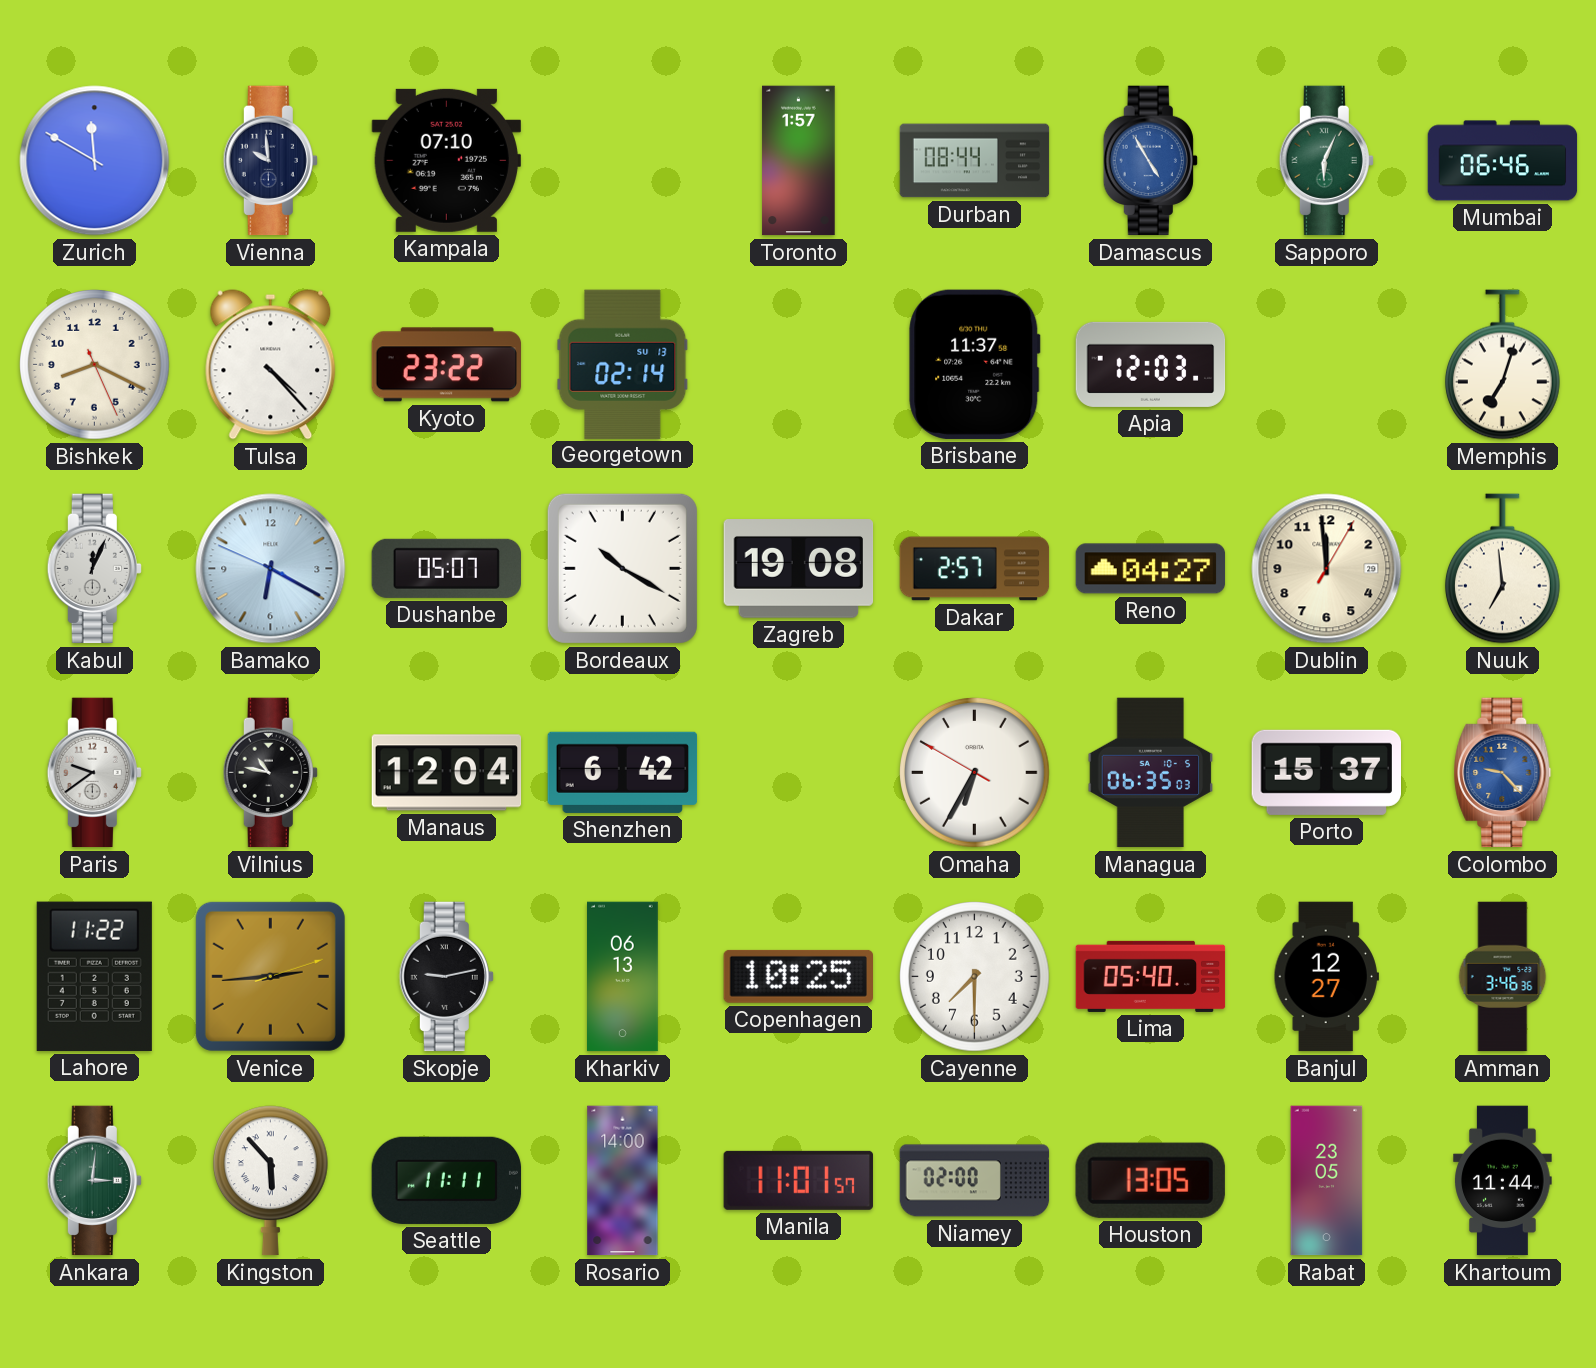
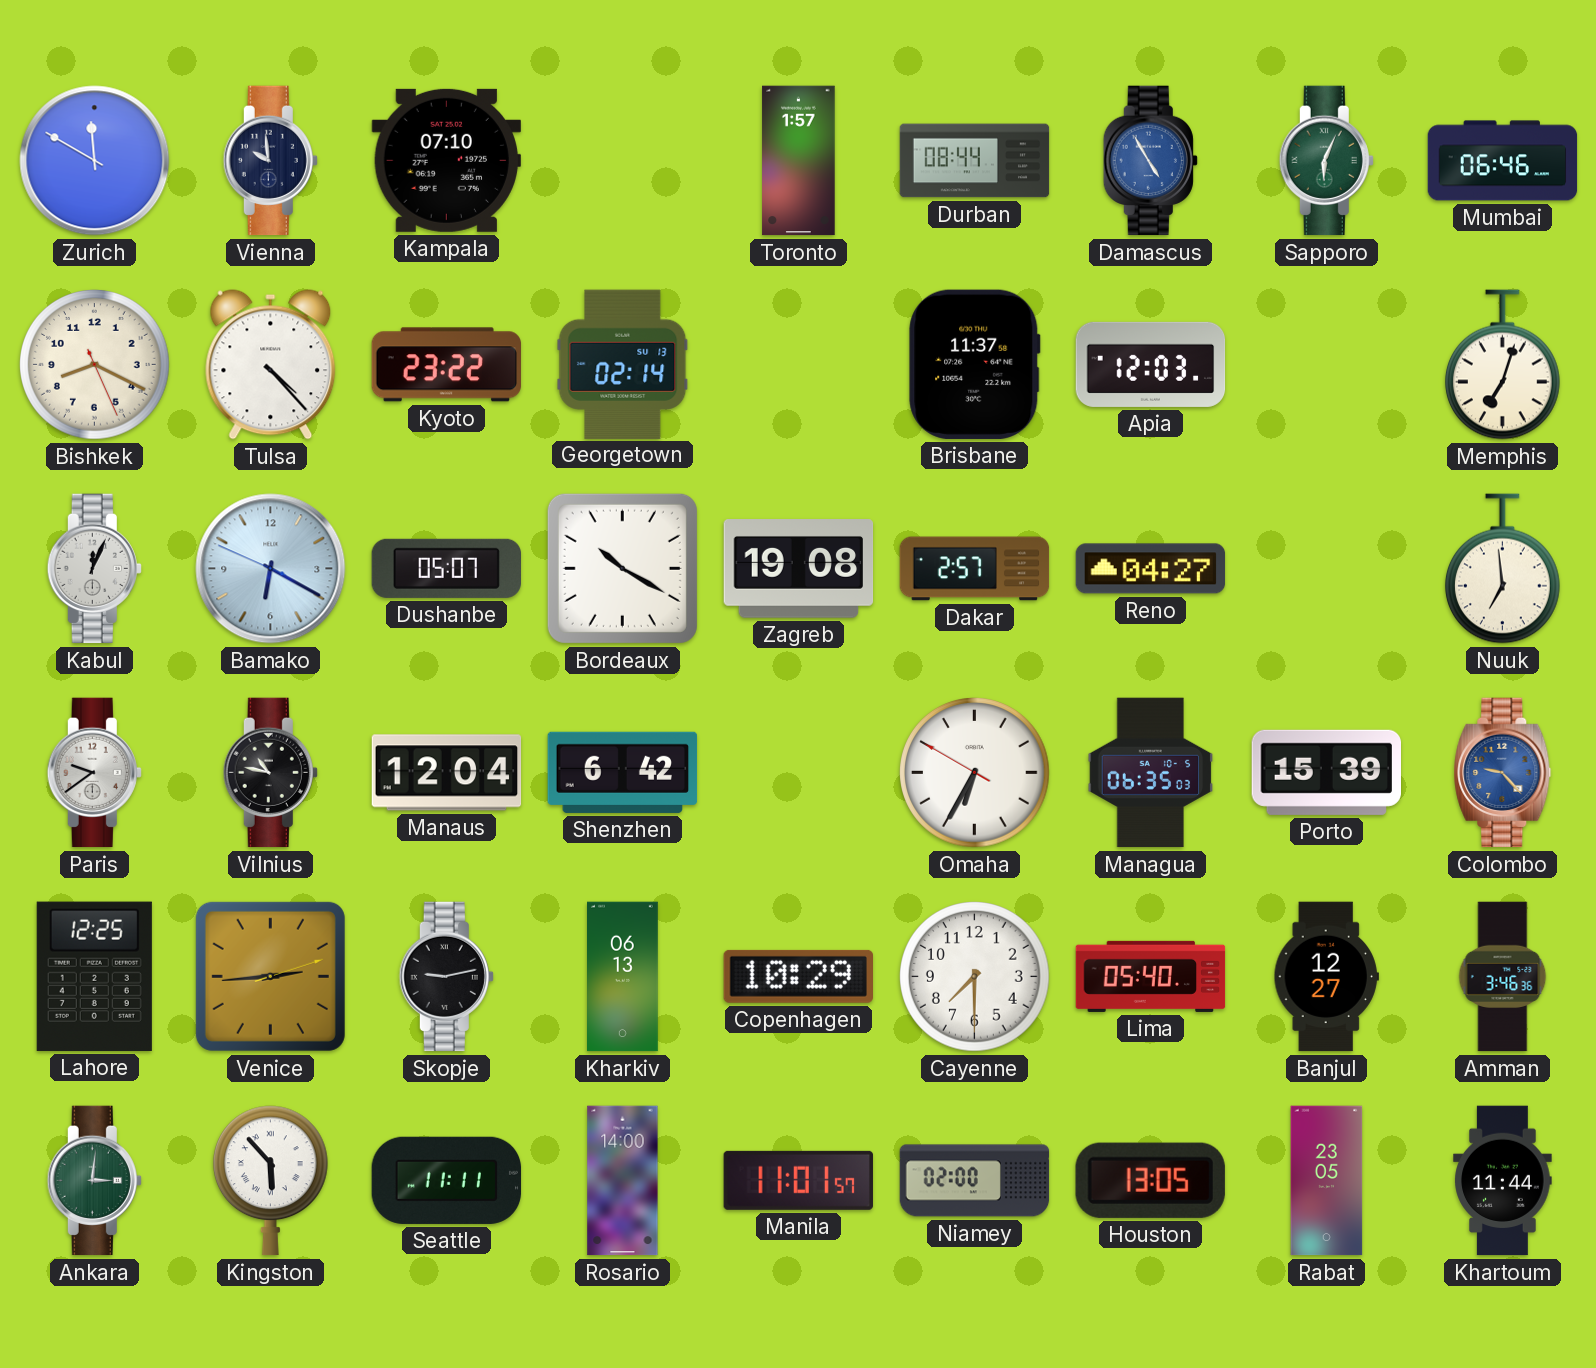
Dublin: 11:59 -> none (1327, 569)
Porto: 15:37 -> 15:39 (1326, 772)
Lahore: 11:22 -> 12:25 (94, 976)
Copenhagen: 10:25 -> 10:29 (798, 976)
